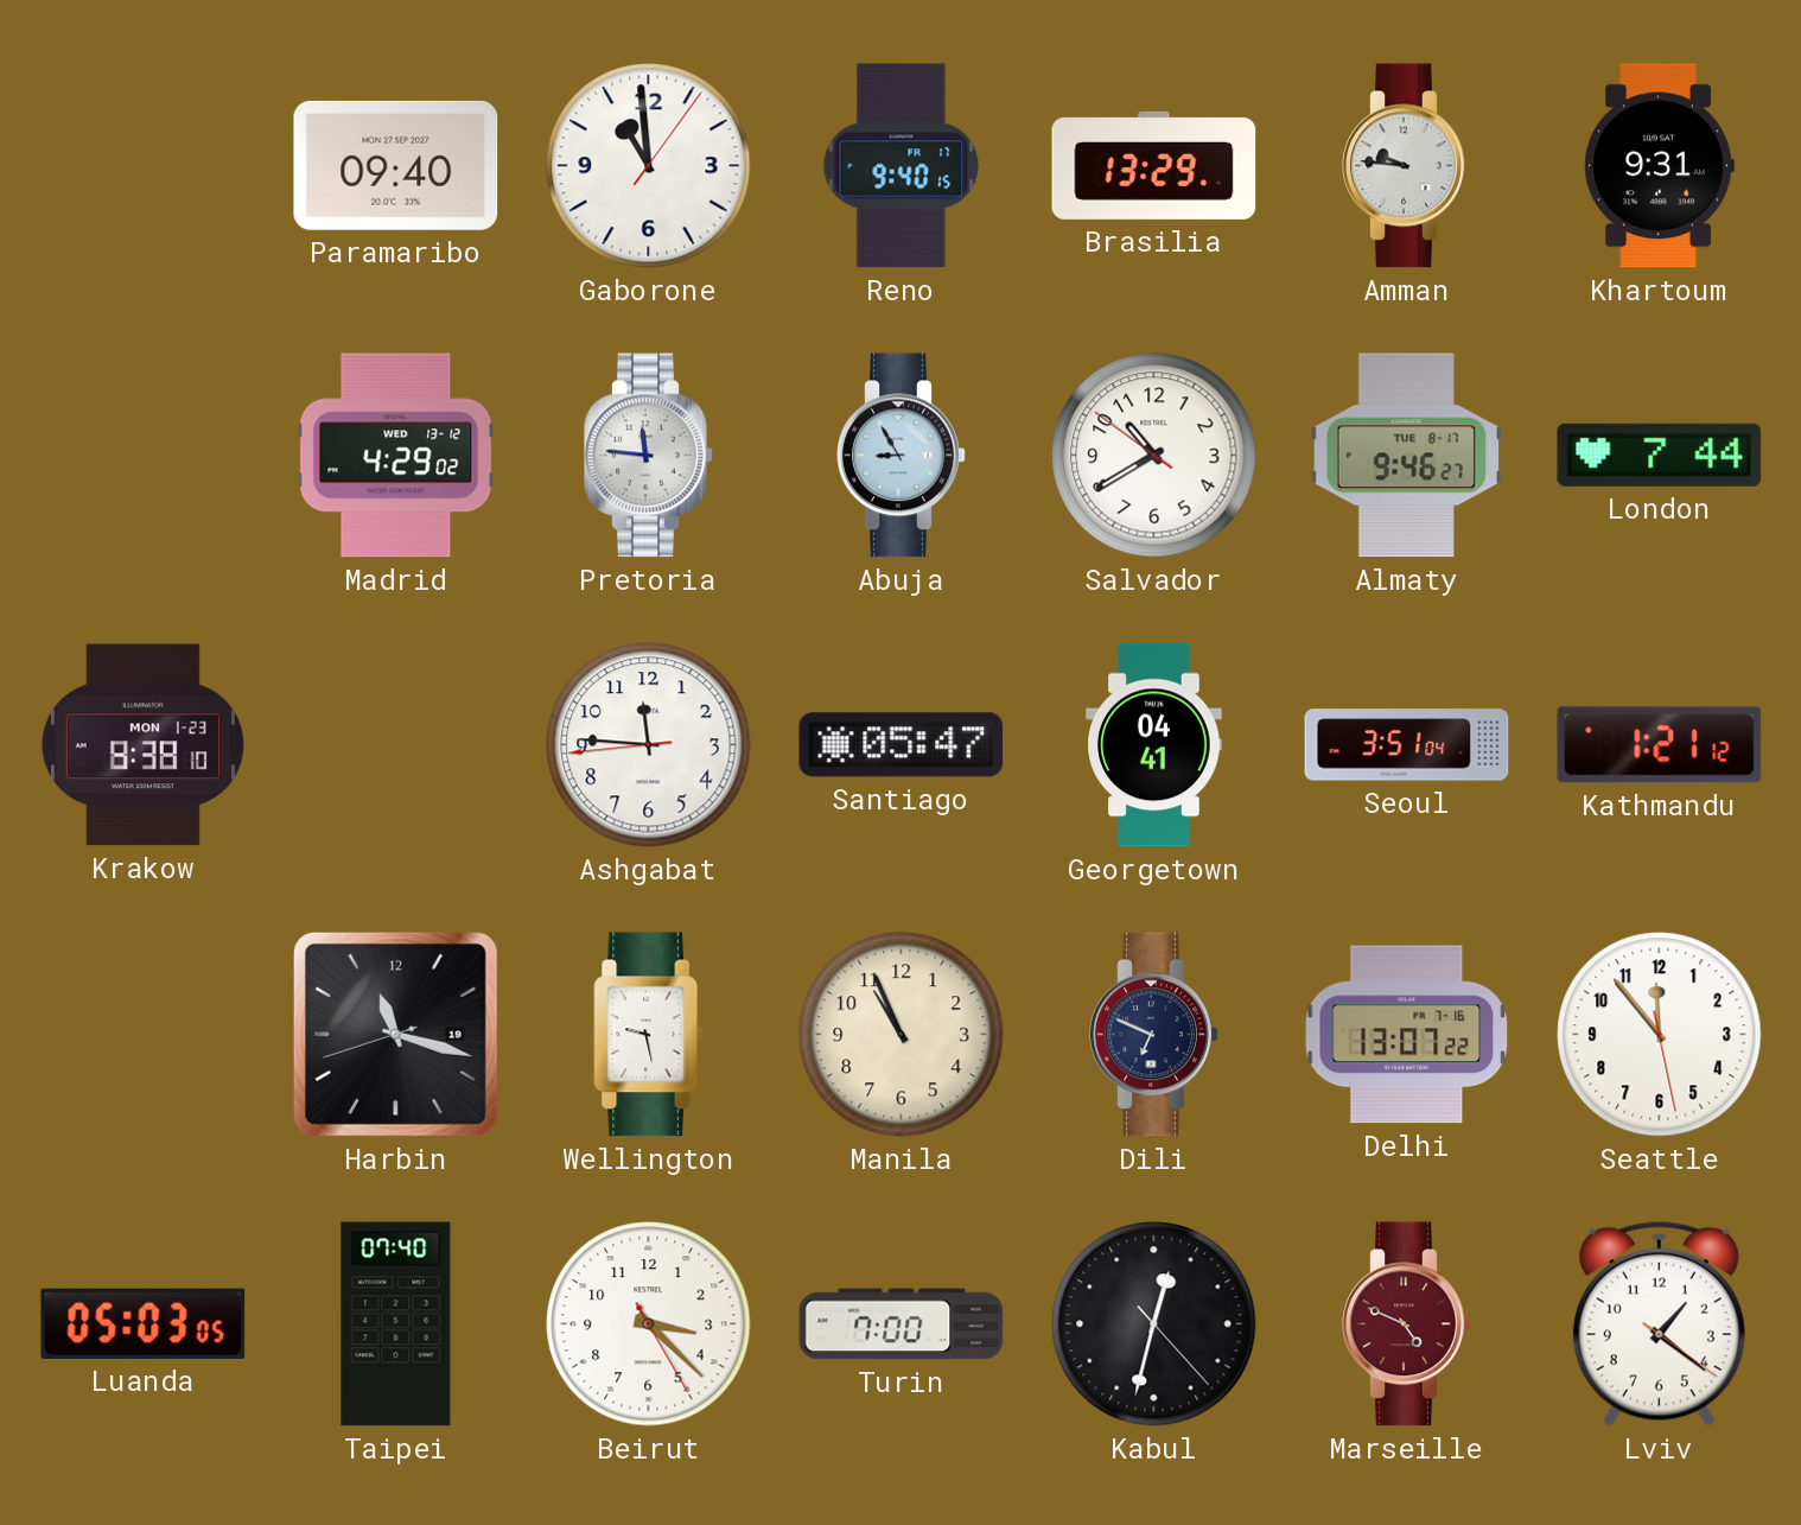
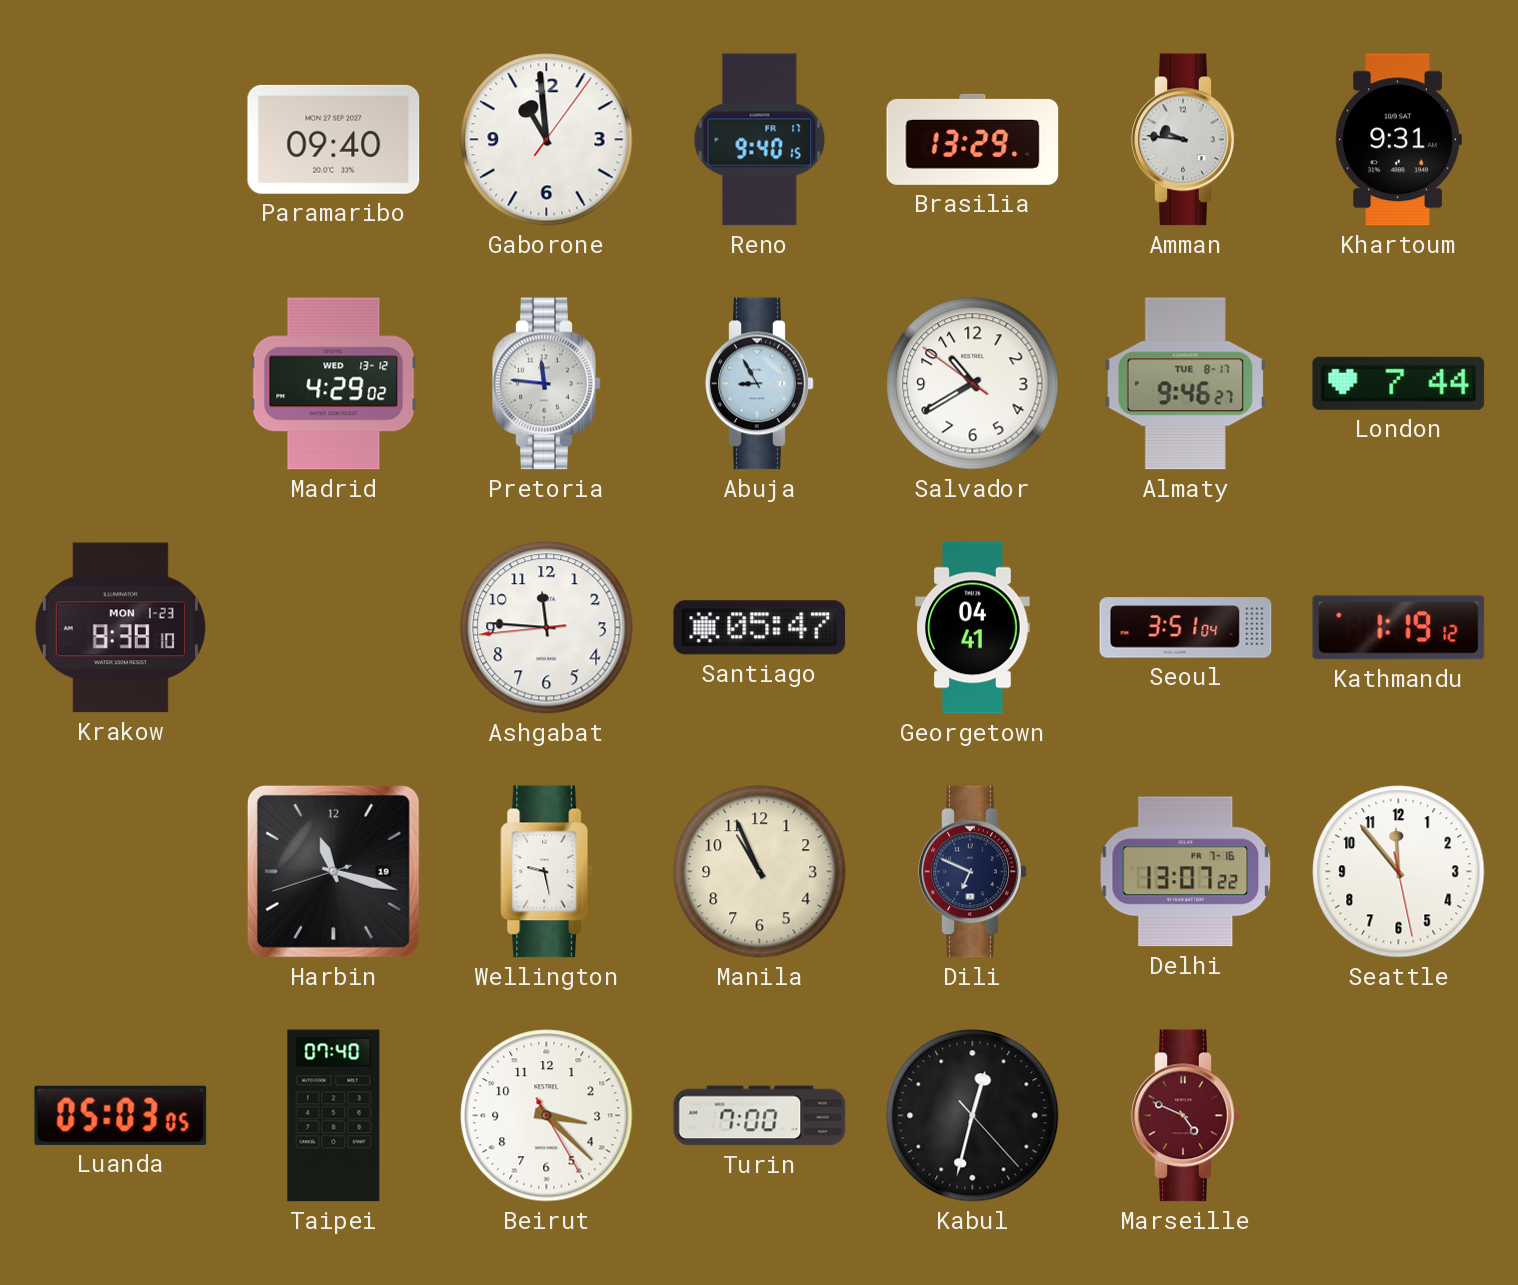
Kathmandu: 1:21 -> 1:19 (1399, 628)
Lviv: 1:21 -> none (1659, 1323)
